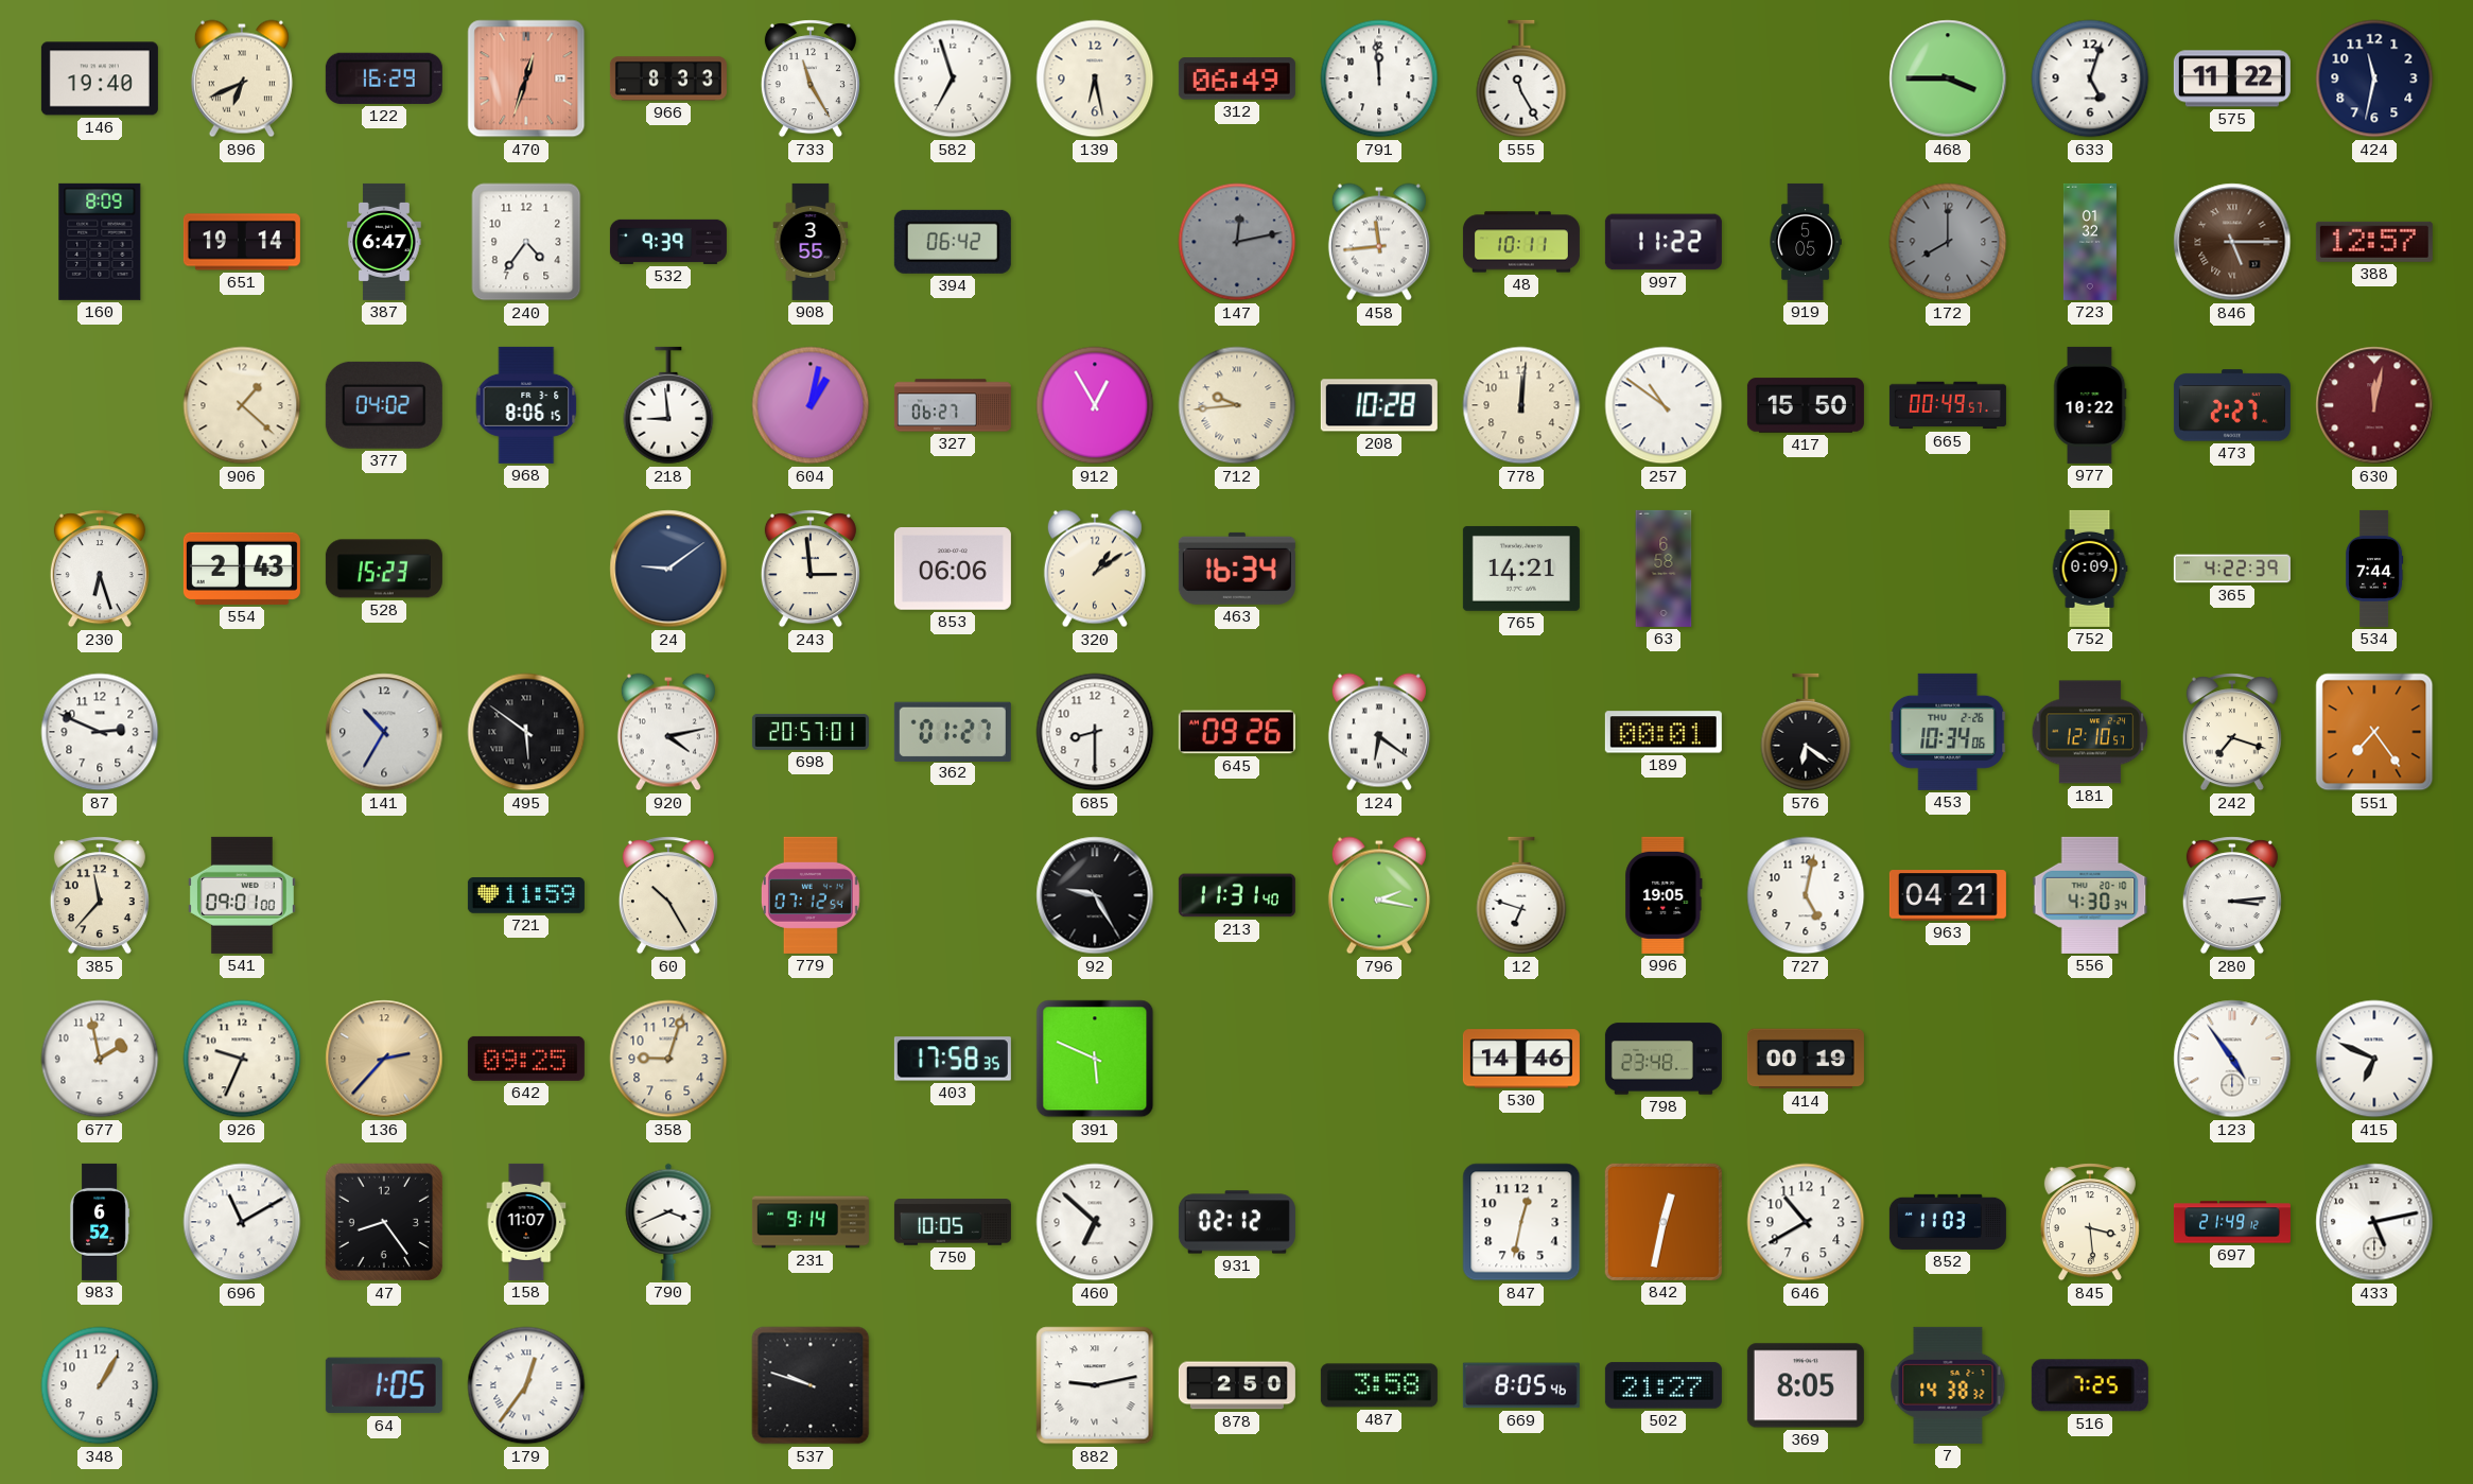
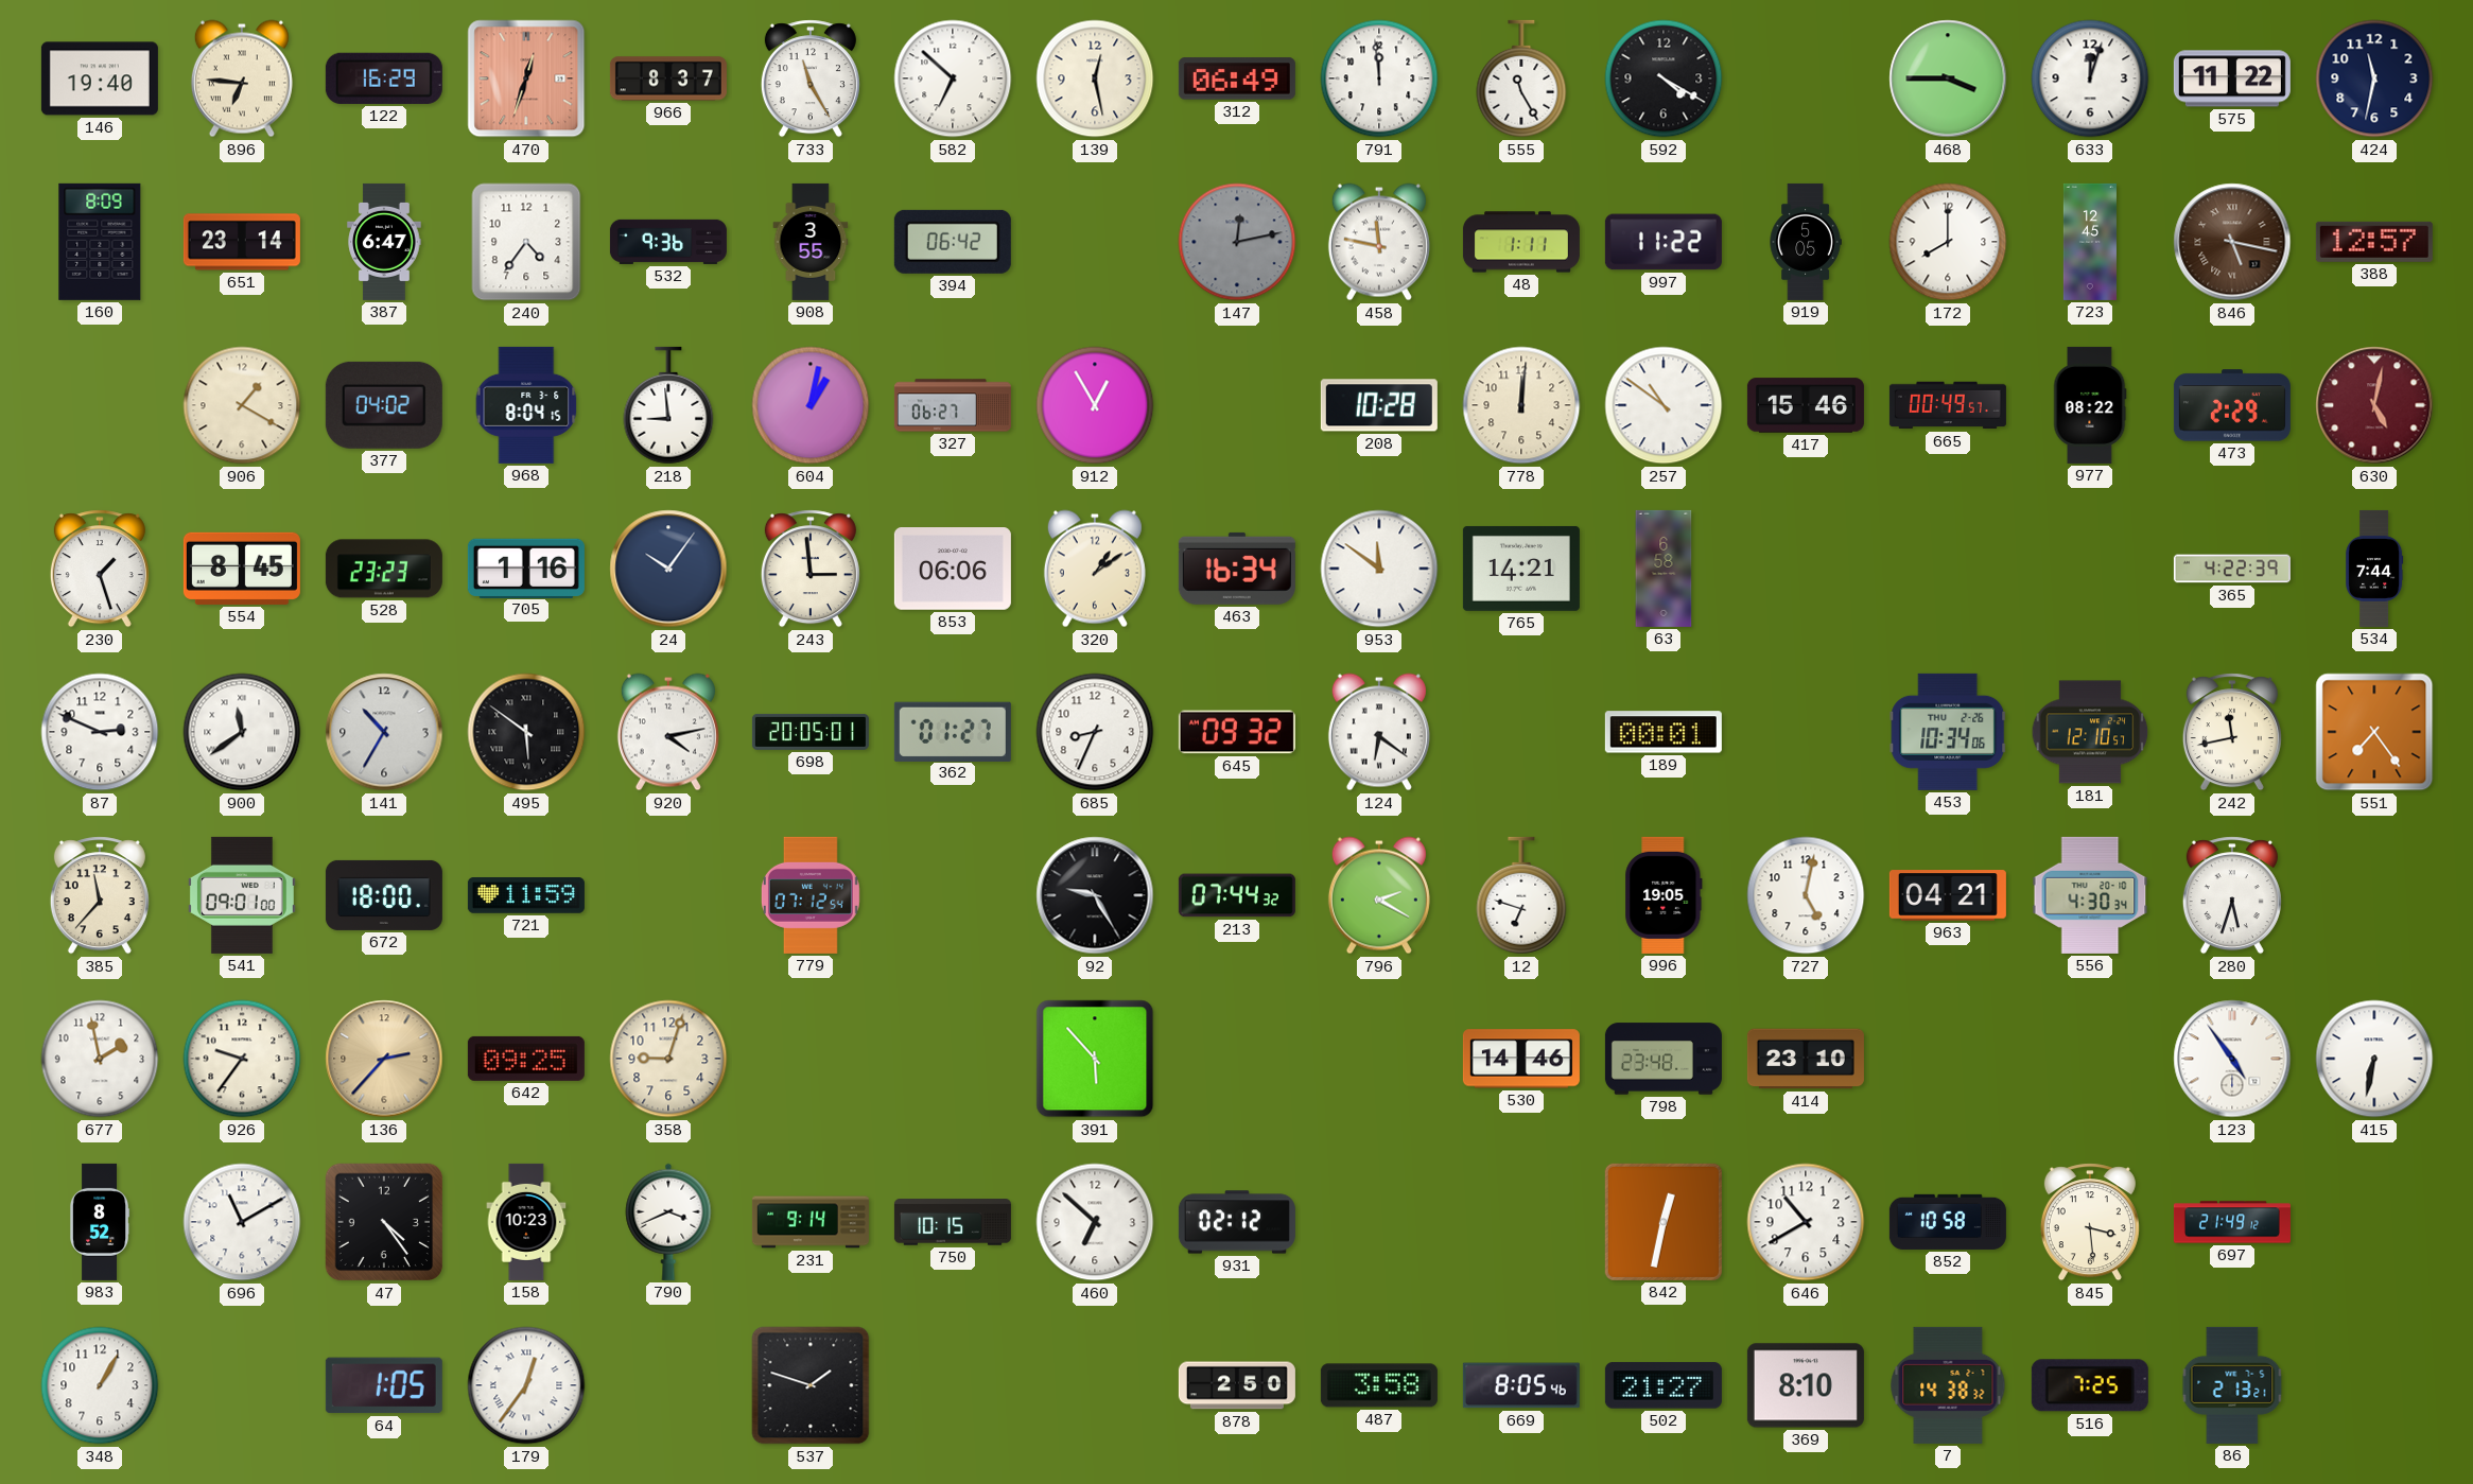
896: 6:41 -> 6:46 (242, 78)
966: 8:33 -> 8:37 (668, 78)
582: 6:57 -> 6:52 (953, 78)
139: 6:28 -> 12:28 (1095, 78)
592: none -> 4:20 (1664, 78)
633: 5:03 -> 12:03 (2090, 78)
651: 19:14 -> 23:14 (242, 242)
532: 9:39 -> 9:36 (668, 242)
458: 11:44 -> 11:47 (1379, 242)
48: 10:11 -> 1:11 (1521, 242)
172 dial: grey -> white (1948, 242)
723: 01:32 -> 12:45 (2090, 242)
846: 5:15 -> 5:17 (2232, 242)
906: 1:22 -> 1:20 (242, 405)
968: 8:06 -> 8:04 (526, 405)
712: 9:44 -> none (1237, 405)
417: 15:50 -> 15:46 (1806, 405)
977: 10:22 -> 08:22 (2090, 405)
473: 2:27 -> 2:29 (2232, 405)
630: 12:02 -> 5:02 (2374, 405)
230: 6:27 -> 1:27 (100, 569)
554: 2:43 -> 8:45 (242, 569)
528: 15:23 -> 23:23 (384, 569)
705: none -> 1:16 (526, 568)
24: 9:09 -> 10:06 (668, 569)
953: none -> 11:51 (1379, 569)
752: 0:09 -> none (2090, 569)
900: none -> 11:39 (242, 732)
698: 20:57 -> 20:05 (811, 732)
685: 8:30 -> 8:34 (1095, 732)
645: 09:26 -> 09:32 (1237, 732)
576: 6:21 -> none (1806, 732)
242: 7:18 -> 11:43 (2232, 732)
672: none -> 18:00 (384, 895)
60: 10:25 -> none (668, 895)
213: 11:31 -> 07:44 (1237, 895)
796: 2:17 -> 2:20 (1379, 895)
280: 3:14 -> 5:33 (2232, 895)
926: 9:34 -> 9:36 (242, 1059)
403: 17:58 -> none (953, 1059)
391: 5:49 -> 5:53 (1095, 1059)
414: 00:19 -> 23:10 (1806, 1059)
415: 6:49 -> 6:32 (2374, 1059)
983: 6:52 -> 8:52 (100, 1222)
47: 8:24 -> 4:24 (384, 1222)
158: 11:07 -> 10:23 (526, 1222)
750: 10:05 -> 10:15 (953, 1222)
847: 12:32 -> none (1521, 1222)
852: 11:03 -> 10:58 (1948, 1222)
433: 5:13 -> none (2374, 1222)
537: 9:48 -> 1:48 (811, 1385)
882: 9:13 -> none (1095, 1385)
369: 8:05 -> 8:10 (1806, 1385)
86: none -> 2:13 (2232, 1385)
